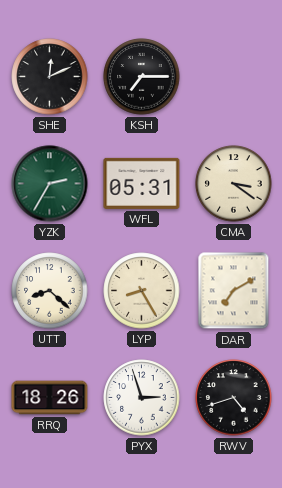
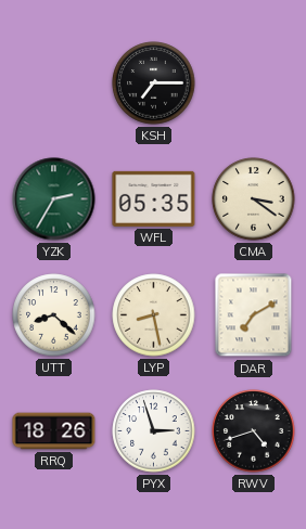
SHE: 12:11 -> none (50, 77)
WFL: 05:31 -> 05:35 (154, 198)
LYP: 8:25 -> 8:28 (154, 315)
